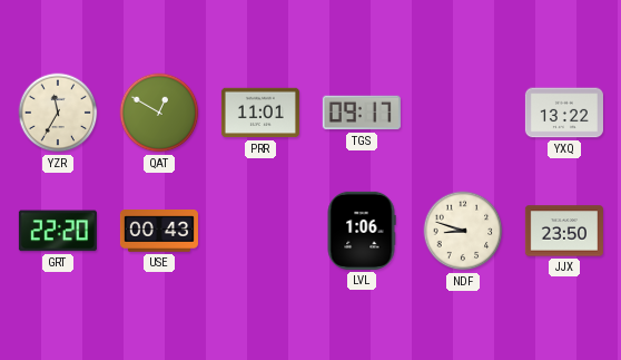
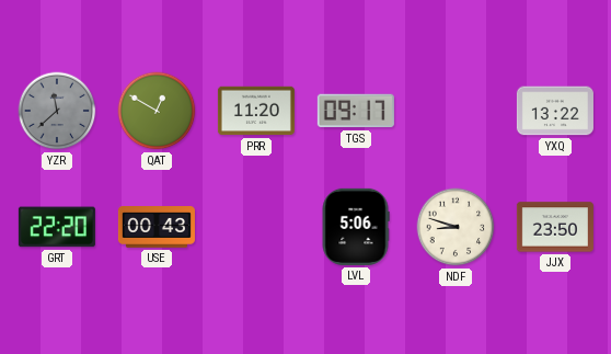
YZR: 11:35 -> 11:38 (57, 111)
YZR dial: cream -> grey (57, 111)
PRR: 11:01 -> 11:20 (256, 111)
LVL: 1:06 -> 5:06 (356, 227)
